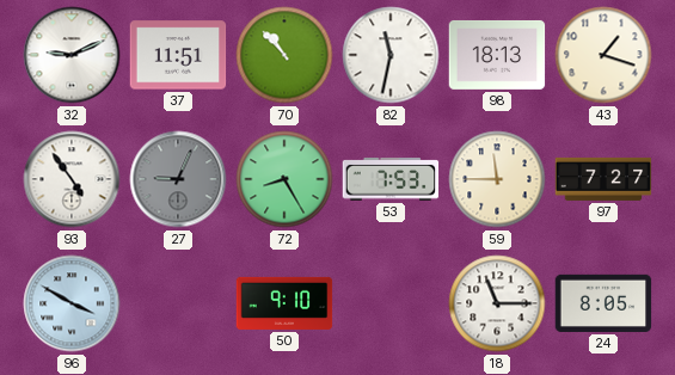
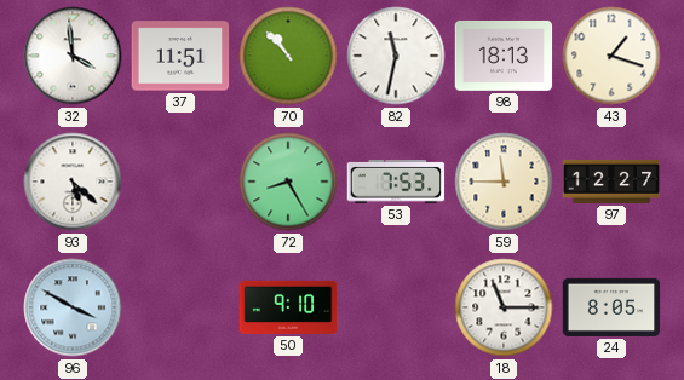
32: 9:11 -> 3:59 (73, 56)
93: 4:54 -> 5:22 (73, 182)
27: 9:04 -> none (178, 179)
97: 7:27 -> 12:27 (611, 182)
